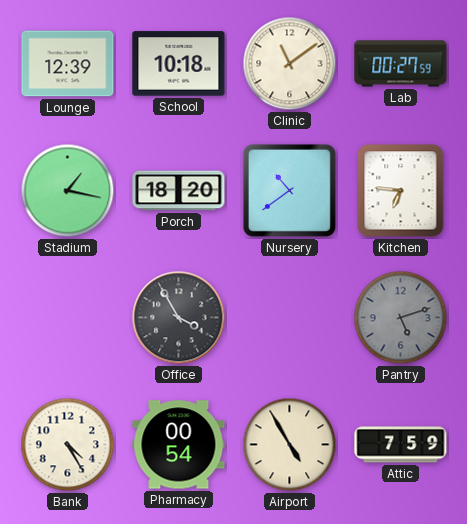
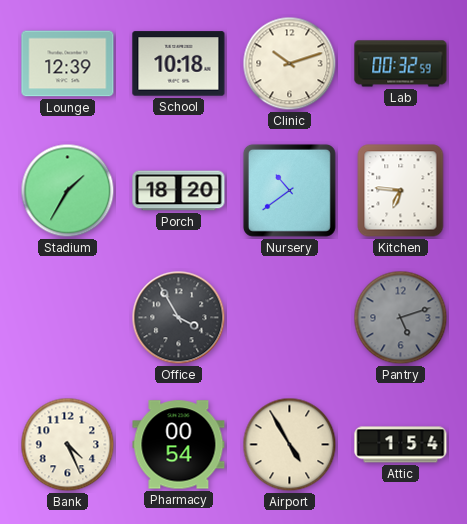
Clinic: 11:09 -> 10:12 (290, 64)
Lab: 00:27 -> 00:32 (401, 64)
Stadium: 1:17 -> 1:35 (68, 191)
Bank: 4:25 -> 4:26 (68, 445)
Attic: 7:59 -> 1:54 (401, 445)
